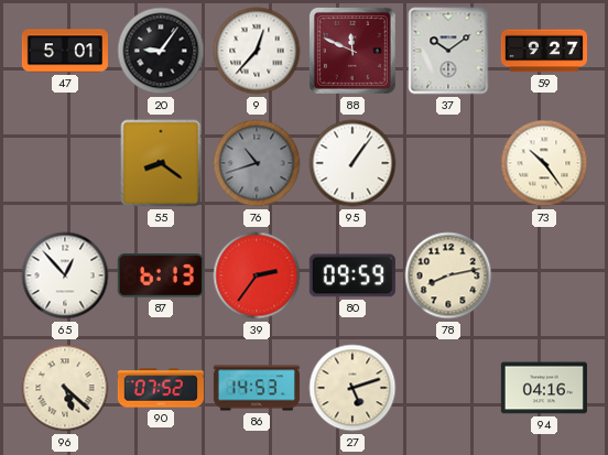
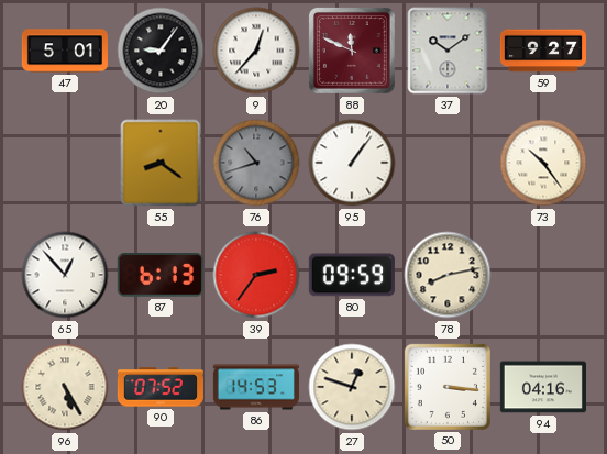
96: 5:22 -> 5:25 (65, 387)
27: 5:12 -> 12:48 (352, 387)
50: none -> 3:16 (448, 387)
